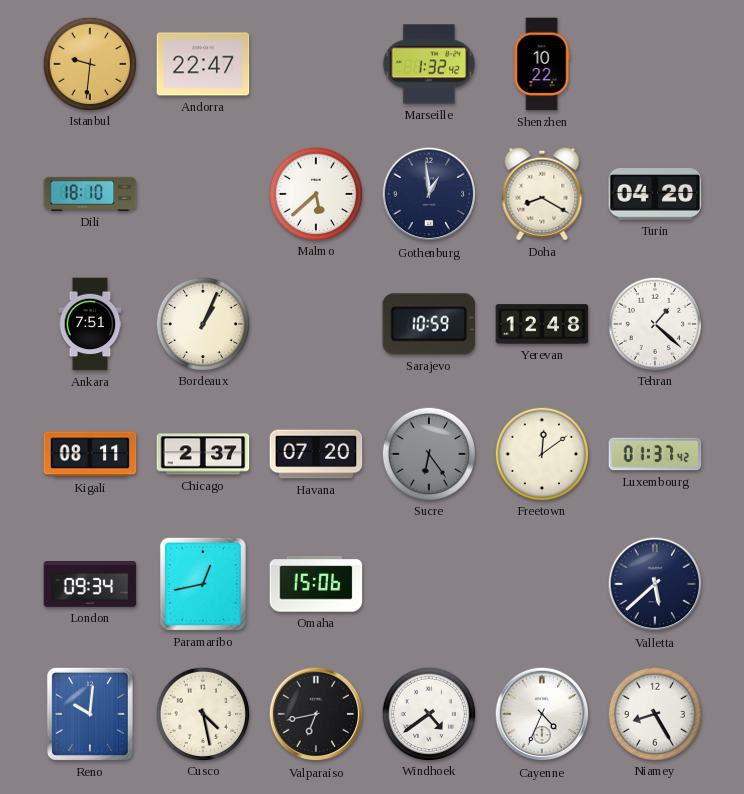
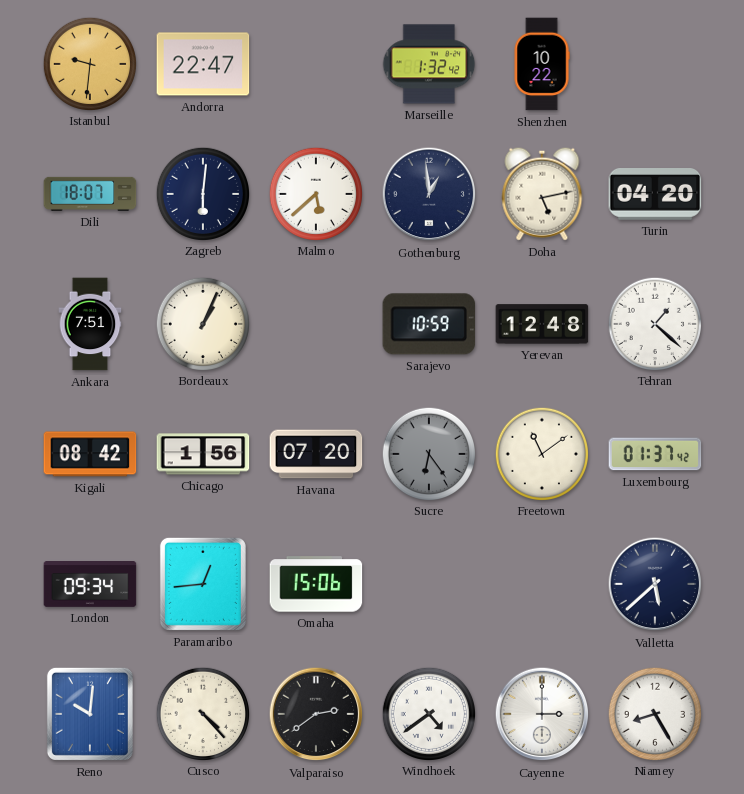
Dili: 18:10 -> 18:07 (90, 194)
Zagreb: none -> 6:01 (202, 193)
Doha: 8:20 -> 5:13 (542, 194)
Kigali: 08:11 -> 08:42 (90, 454)
Chicago: 2:37 -> 1:56 (203, 454)
Freetown: 12:09 -> 11:09 (541, 453)
Paramaribo: 12:43 -> 12:44 (203, 584)
Cusco: 4:28 -> 4:23 (202, 713)
Valparaiso: 6:43 -> 2:39 (316, 714)
Cayenne: 4:34 -> 3:00 (542, 714)
